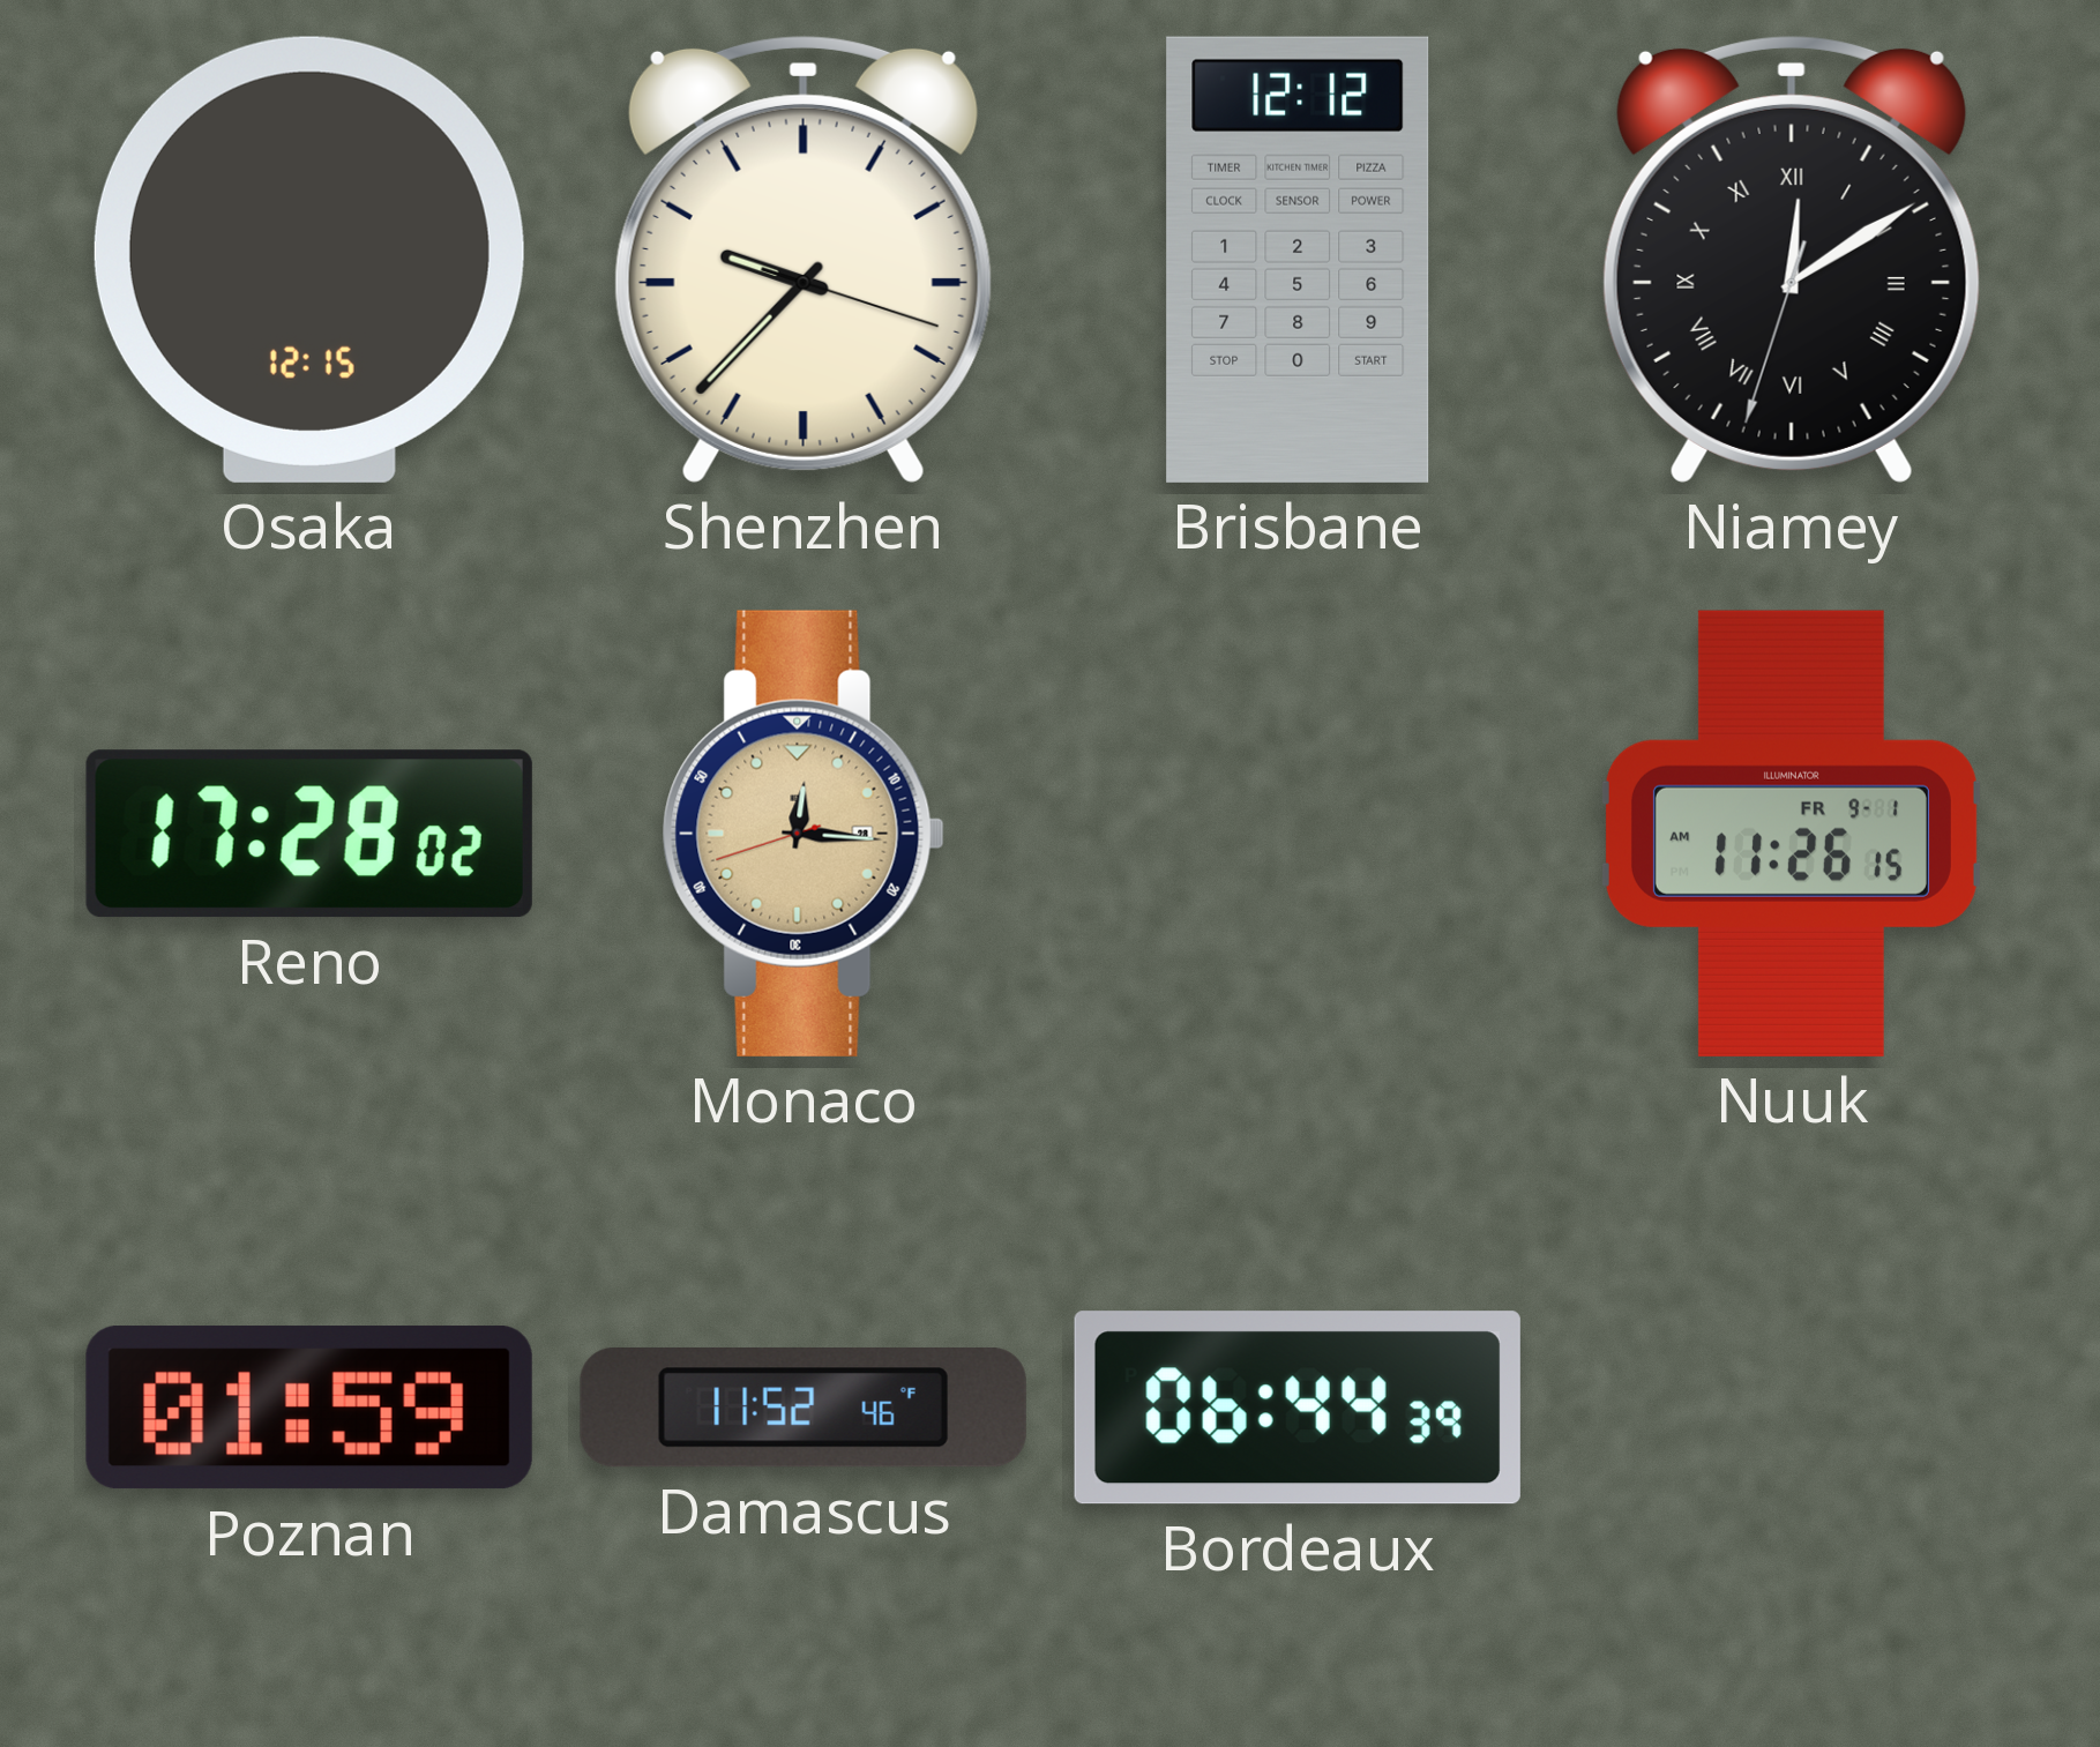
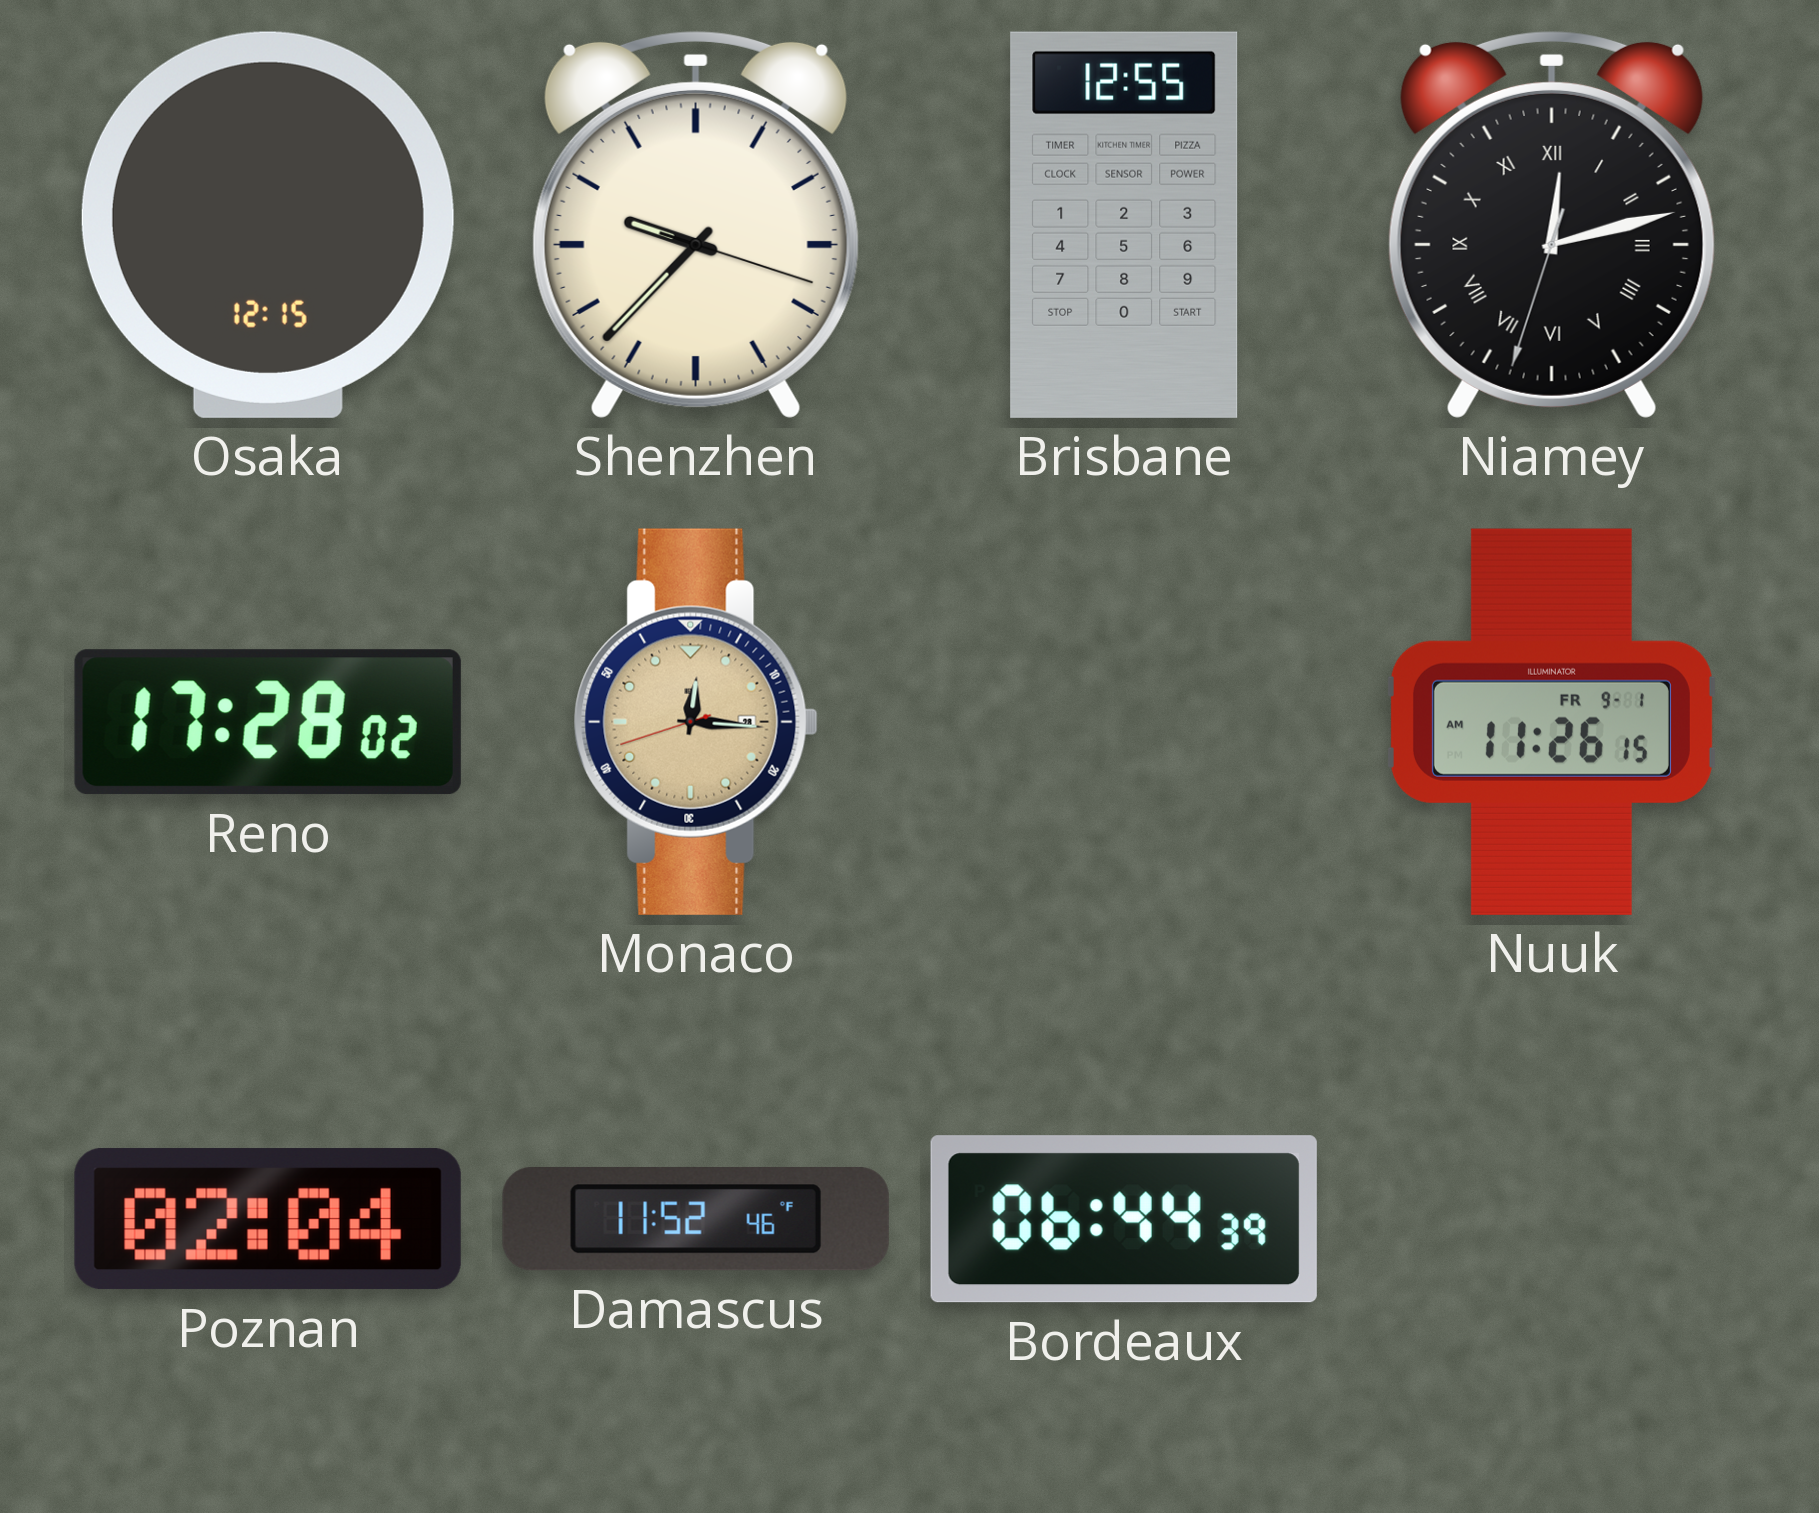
Brisbane: 12:12 -> 12:55 (1124, 225)
Niamey: 12:09 -> 12:12 (1552, 224)
Poznan: 01:59 -> 02:04 (268, 1219)
